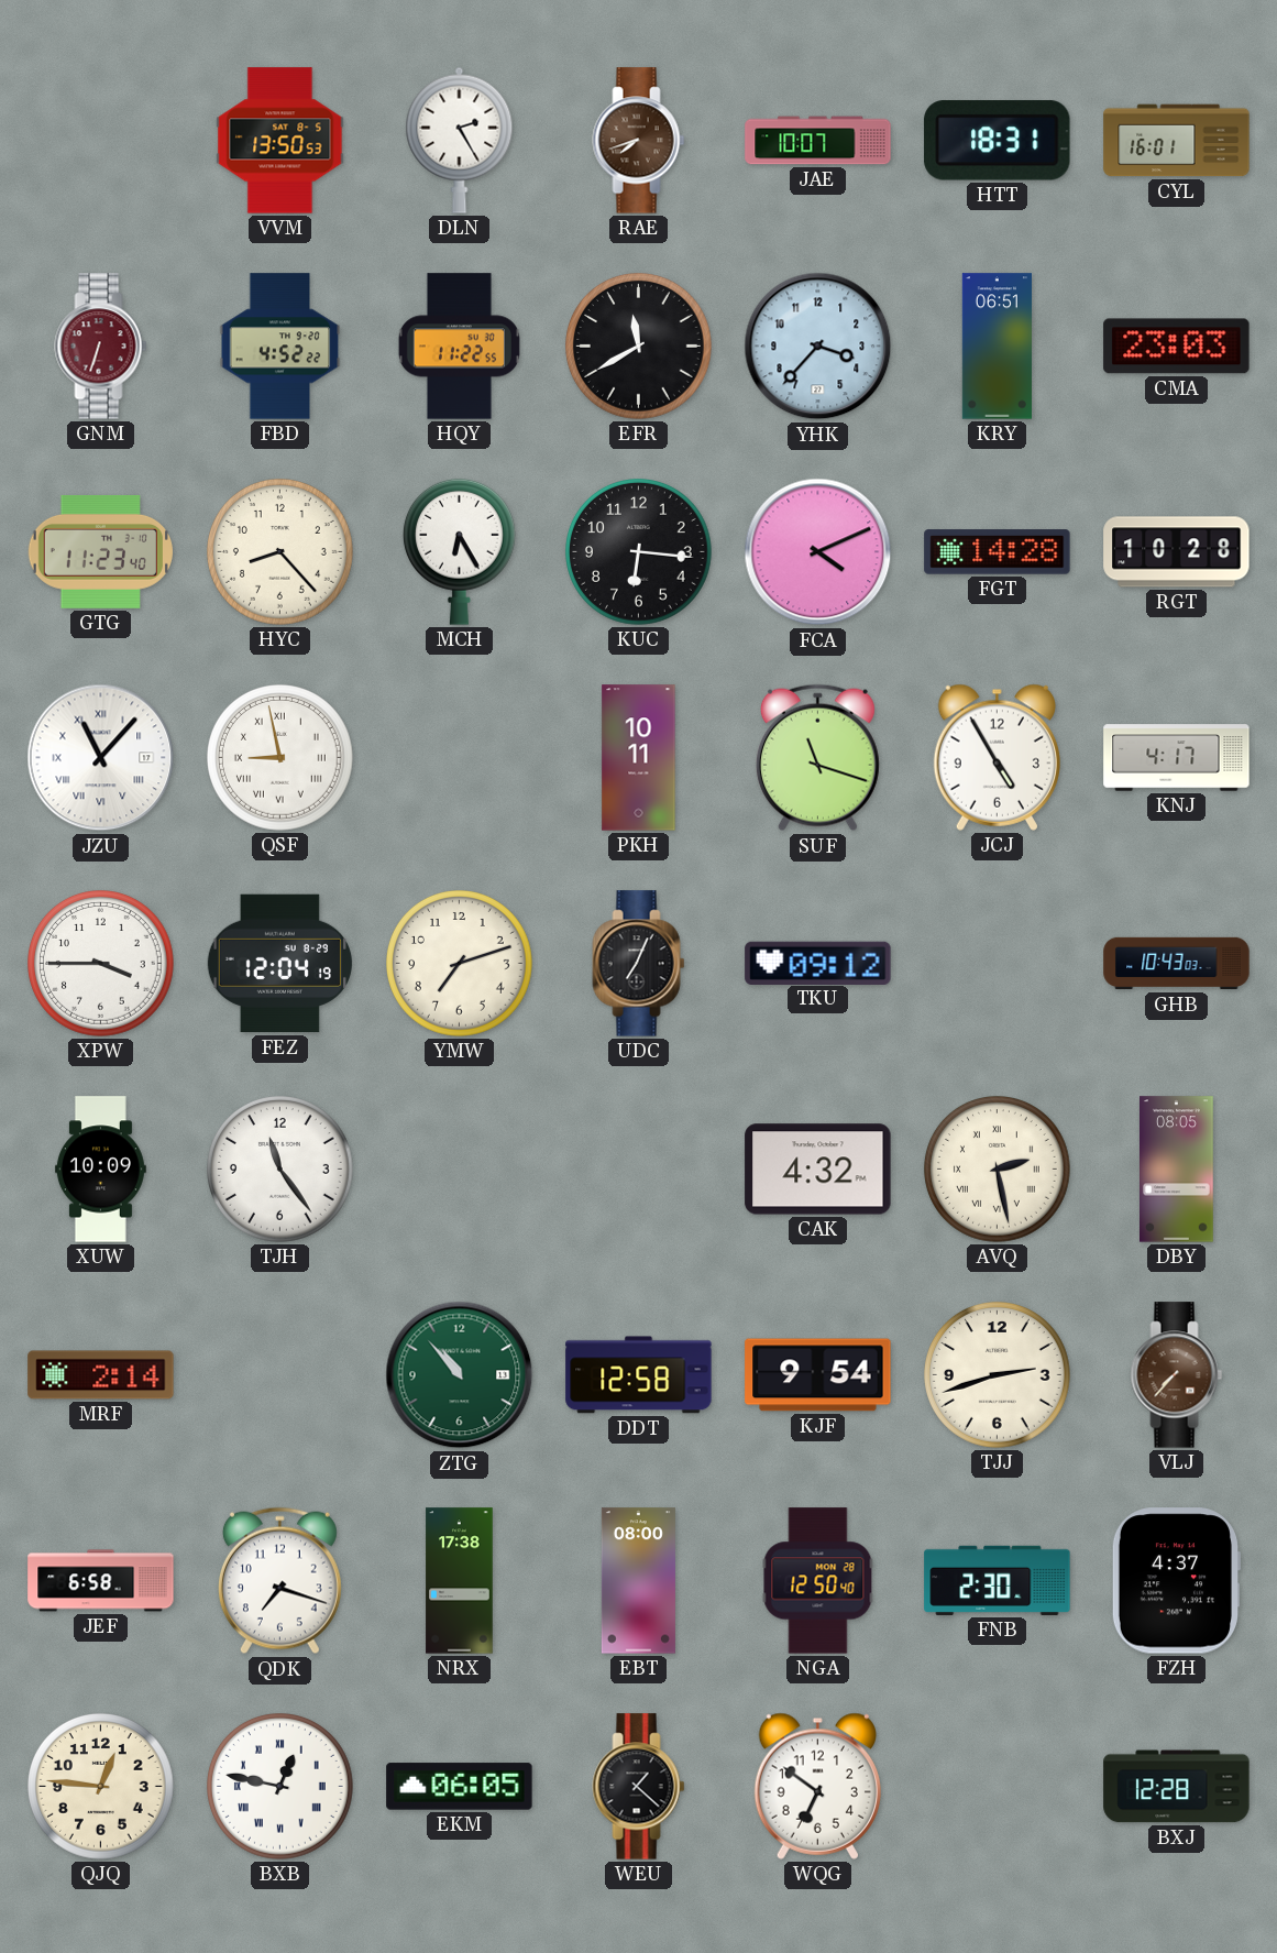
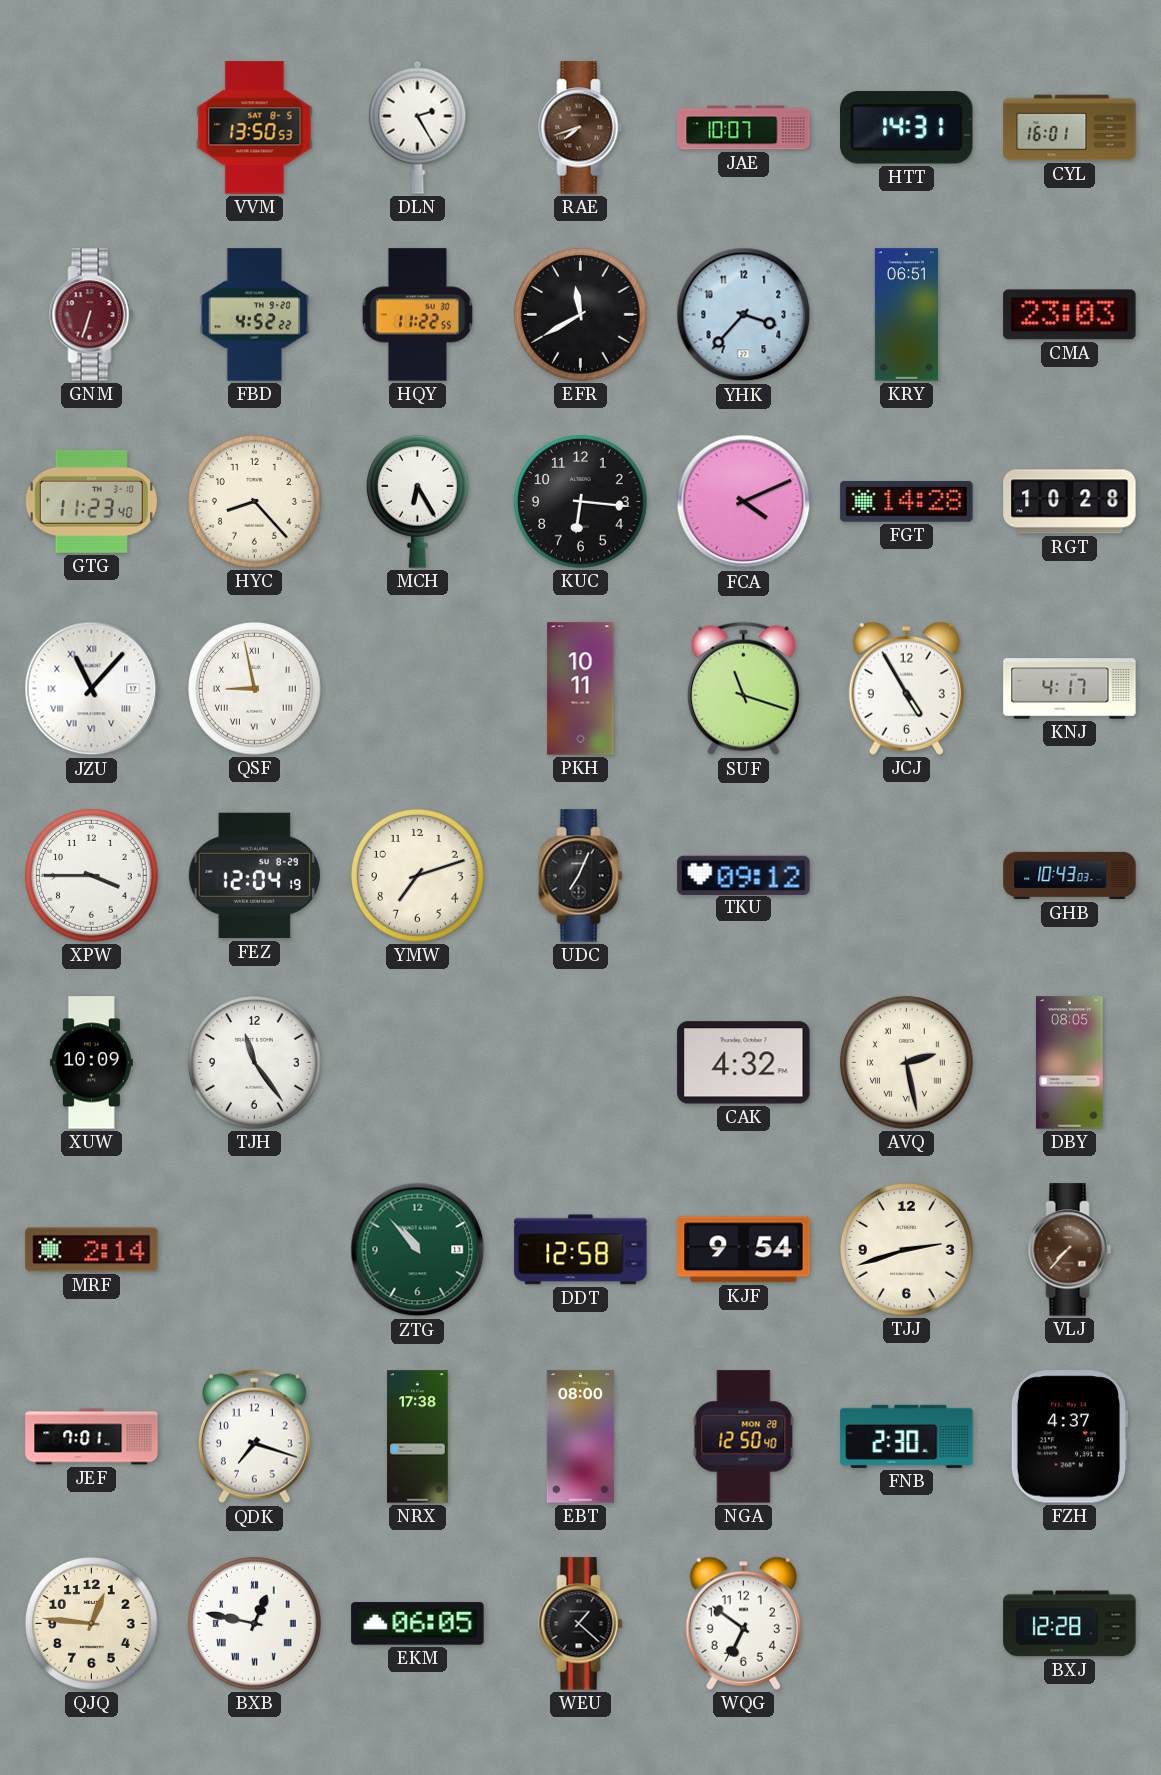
HTT: 18:31 -> 14:31 (907, 128)
JEF: 6:58 -> 7:01 (92, 1437)
